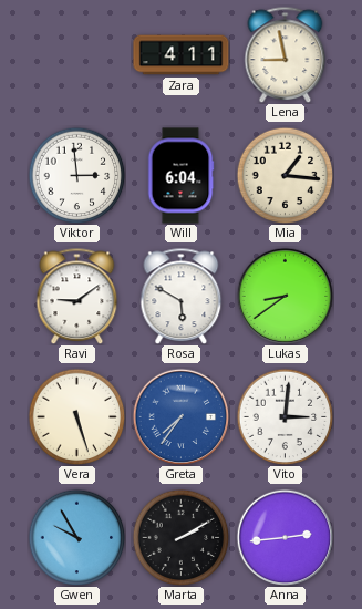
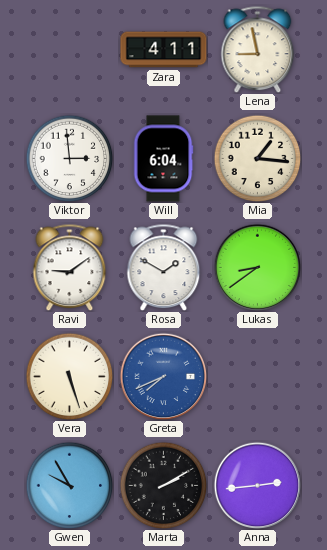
Rosa: 5:50 -> 1:50 (164, 267)
Greta: 7:36 -> 7:41 (163, 376)
Vito: 3:01 -> none (285, 416)
